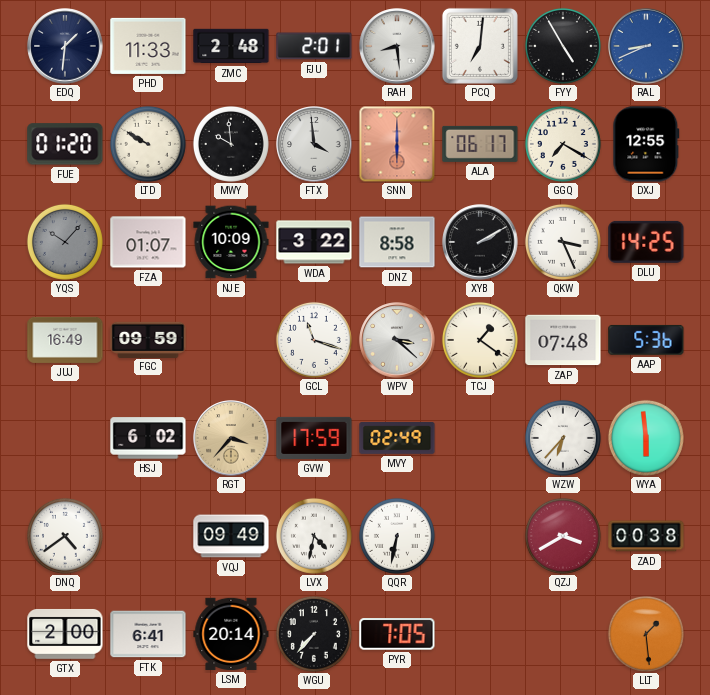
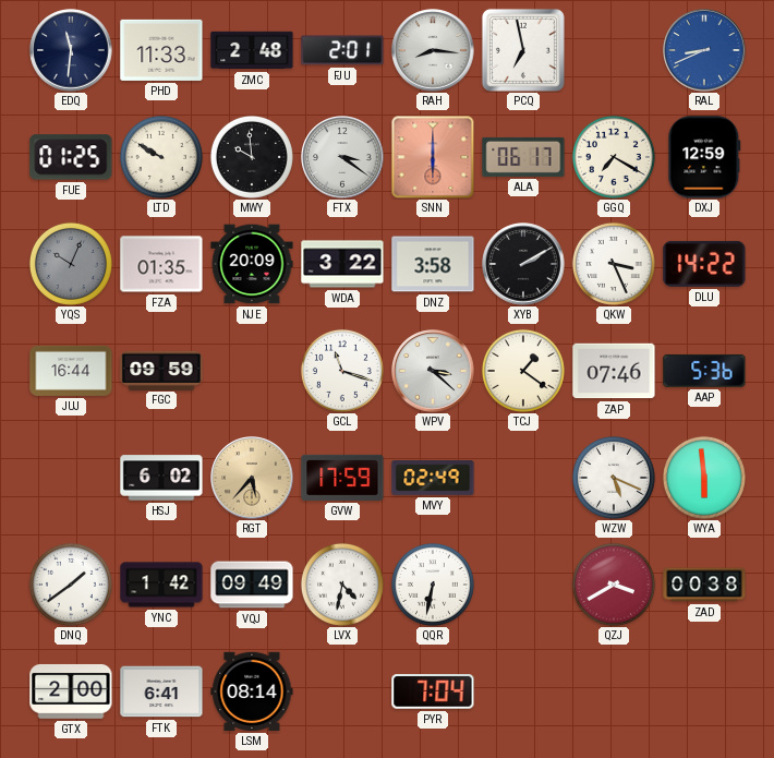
EDQ: 1:31 -> 11:31 (71, 50)
RAH: 8:29 -> 8:16 (433, 50)
PCQ: 7:01 -> 6:58 (523, 50)
FYY: 4:55 -> none (563, 46)
FUE: 01:20 -> 01:25 (71, 157)
FTX: 3:59 -> 3:21 (342, 157)
DXJ: 12:55 -> 12:59 (704, 157)
YQS: 10:07 -> 10:04 (71, 264)
FZA: 01:07 -> 01:35 (161, 264)
NJE: 10:09 -> 20:09 (252, 264)
DNZ: 8:58 -> 3:58 (433, 264)
DLU: 14:25 -> 14:22 (704, 264)
JUJ: 16:49 -> 16:44 (71, 371)
ZAP: 07:48 -> 07:46 (614, 371)
RGT: 3:37 -> 5:37 (252, 478)
WZW: 6:37 -> 5:19 (614, 478)
DNQ: 4:39 -> 1:39 (71, 585)
YNC: none -> 1:42 (161, 585)
LSM: 20:14 -> 08:14 (252, 691)
WGU: 7:37 -> none (314, 634)
PYR: 7:05 -> 7:04 (433, 691)
LLT: 1:29 -> none (646, 634)
